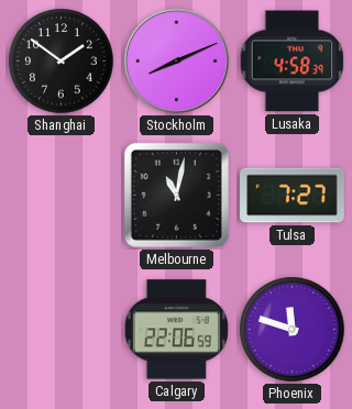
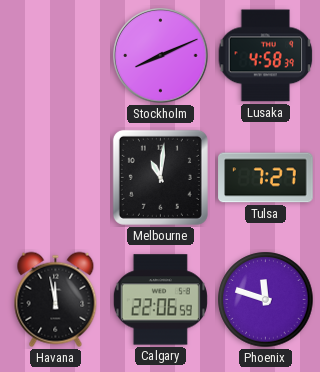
Shanghai: 1:51 -> none (62, 62)
Melbourne: 11:02 -> 11:01 (160, 177)
Havana: none -> 11:58 (56, 300)
